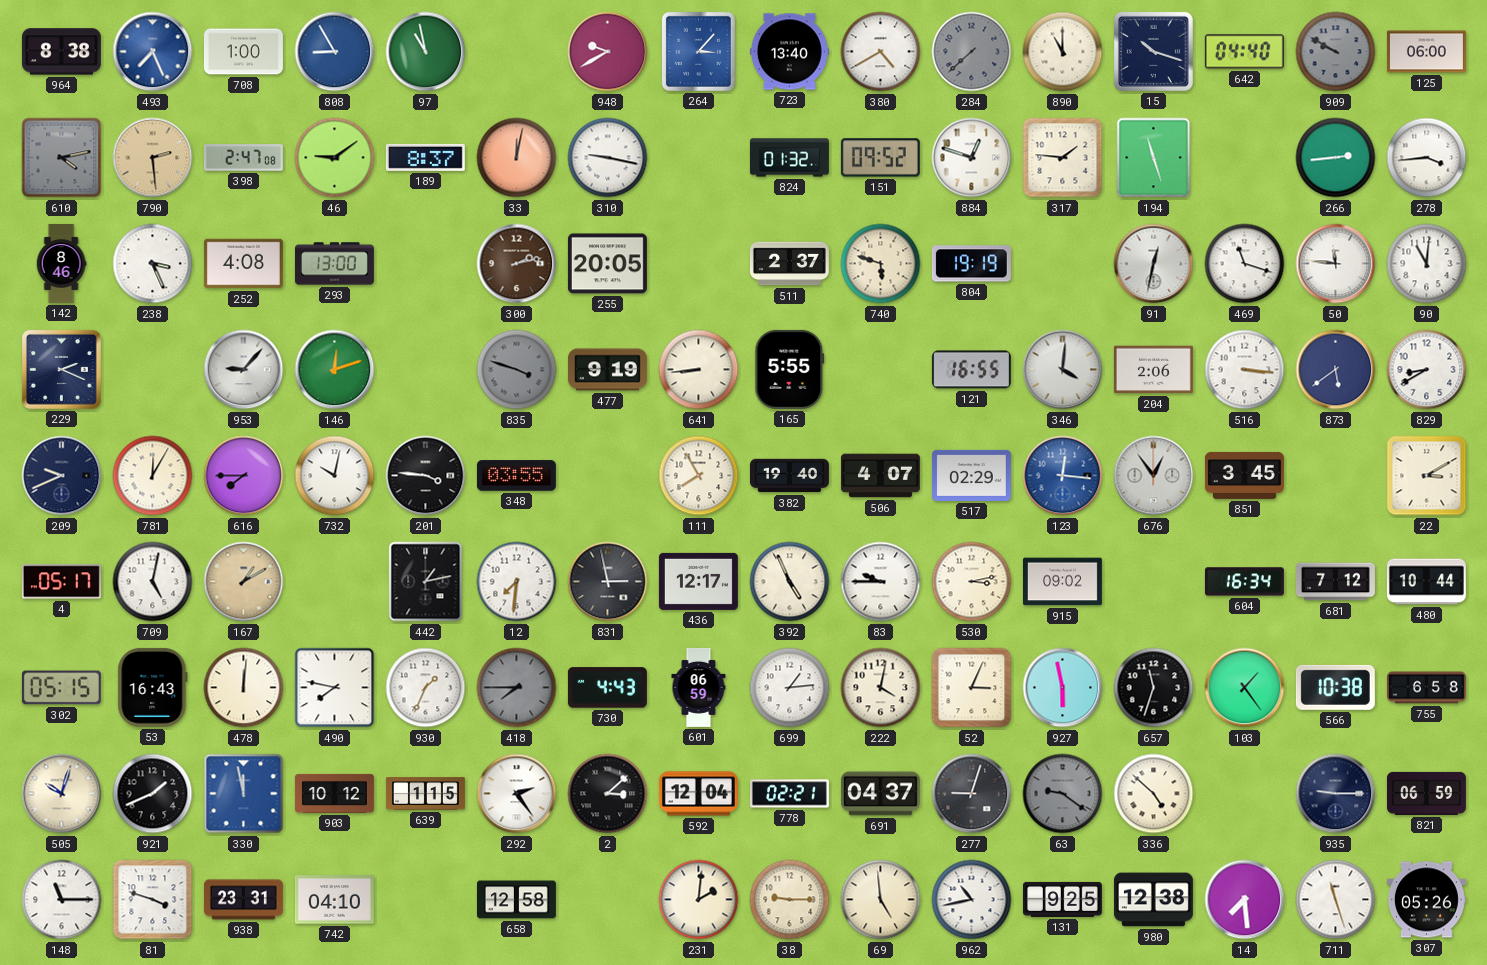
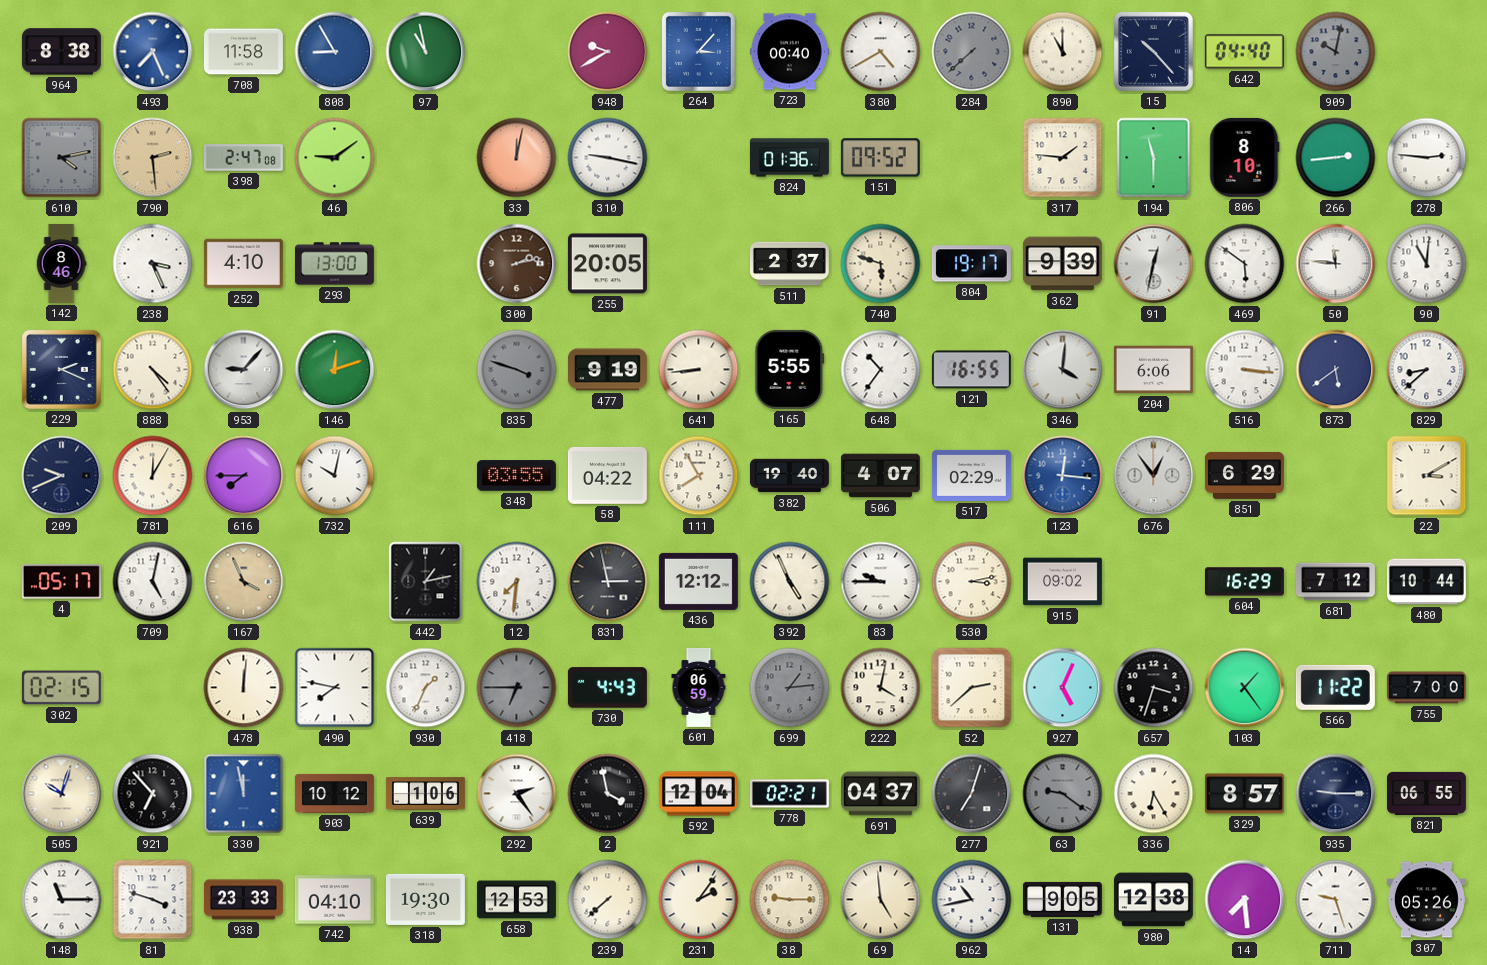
708: 1:00 -> 11:58 (243, 52)
723: 13:40 -> 00:40 (789, 52)
15: 10:18 -> 10:23 (1153, 51)
909: 9:50 -> 10:02 (1336, 52)
125: 06:00 -> none (1426, 52)
189: 8:37 -> none (425, 157)
824: 01:32 -> 01:36 (789, 158)
884: 12:48 -> none (972, 158)
194: 11:27 -> 11:30 (1154, 158)
806: none -> 8:10 (1245, 157)
278: 3:44 -> 2:46 (1427, 158)
252: 4:08 -> 4:10 (243, 264)
804: 19:19 -> 19:17 (971, 264)
362: none -> 9:39 (1062, 264)
469: 11:18 -> 5:51 (1245, 264)
888: none -> 4:24 (153, 370)
648: none -> 10:36 (881, 370)
204: 2:06 -> 6:06 (1153, 370)
829: 8:40 -> 8:38 (1427, 370)
201: 3:46 -> none (426, 476)
58: none -> 04:22 (607, 475)
851: 3:45 -> 6:29 (1244, 475)
167: 1:10 -> 3:56 (244, 582)
436: 12:17 -> 12:12 (698, 581)
604: 16:34 -> 16:29 (1244, 582)
302: 05:15 -> 02:15 (61, 688)
53: 16:43 -> none (153, 687)
418: 7:45 -> 6:45 (517, 688)
699 dial: white -> grey (790, 688)
52: 3:04 -> 2:38 (972, 688)
927: 5:58 -> 5:04 (1063, 688)
657: 11:33 -> 3:33 (1154, 688)
566: 10:38 -> 11:22 (1335, 687)
755: 6:58 -> 7:00 (1426, 688)
921: 1:41 -> 6:53 (153, 794)
639: 1:15 -> 1:06 (425, 794)
2: 3:08 -> 3:58 (608, 794)
277: 9:03 -> 7:03 (972, 794)
336: 4:52 -> 6:25 (1154, 794)
329: none -> 8:57 (1244, 794)
821: 06:59 -> 06:55 (1426, 793)
938: 23:31 -> 23:33 (243, 900)
318: none -> 19:30 (425, 899)
658: 12:58 -> 12:53 (516, 900)
239: none -> 7:38 (608, 900)
231: 2:01 -> 2:06 (699, 900)
131: 9:25 -> 9:05 (1062, 899)
711: 11:27 -> 9:27 (1336, 900)
